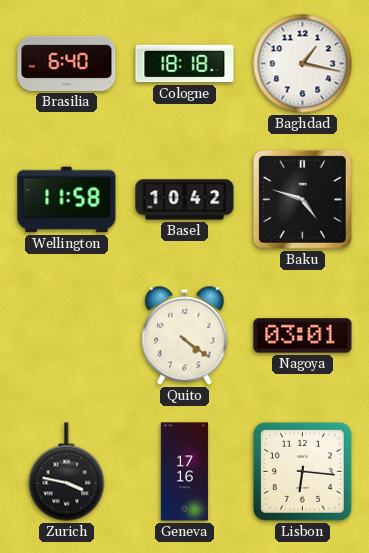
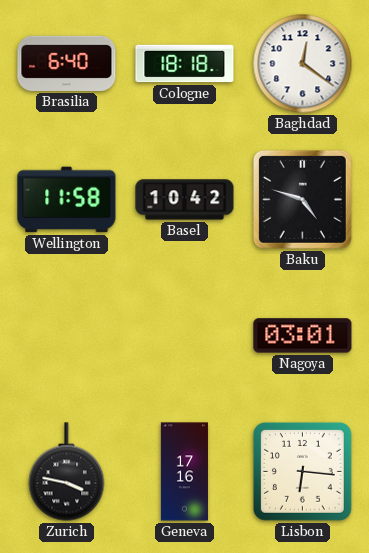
Baghdad: 1:17 -> 12:21 (303, 64)
Quito: 4:21 -> none (185, 336)
